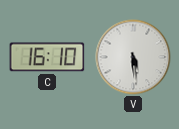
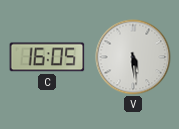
C: 16:10 -> 16:05 (47, 57)
